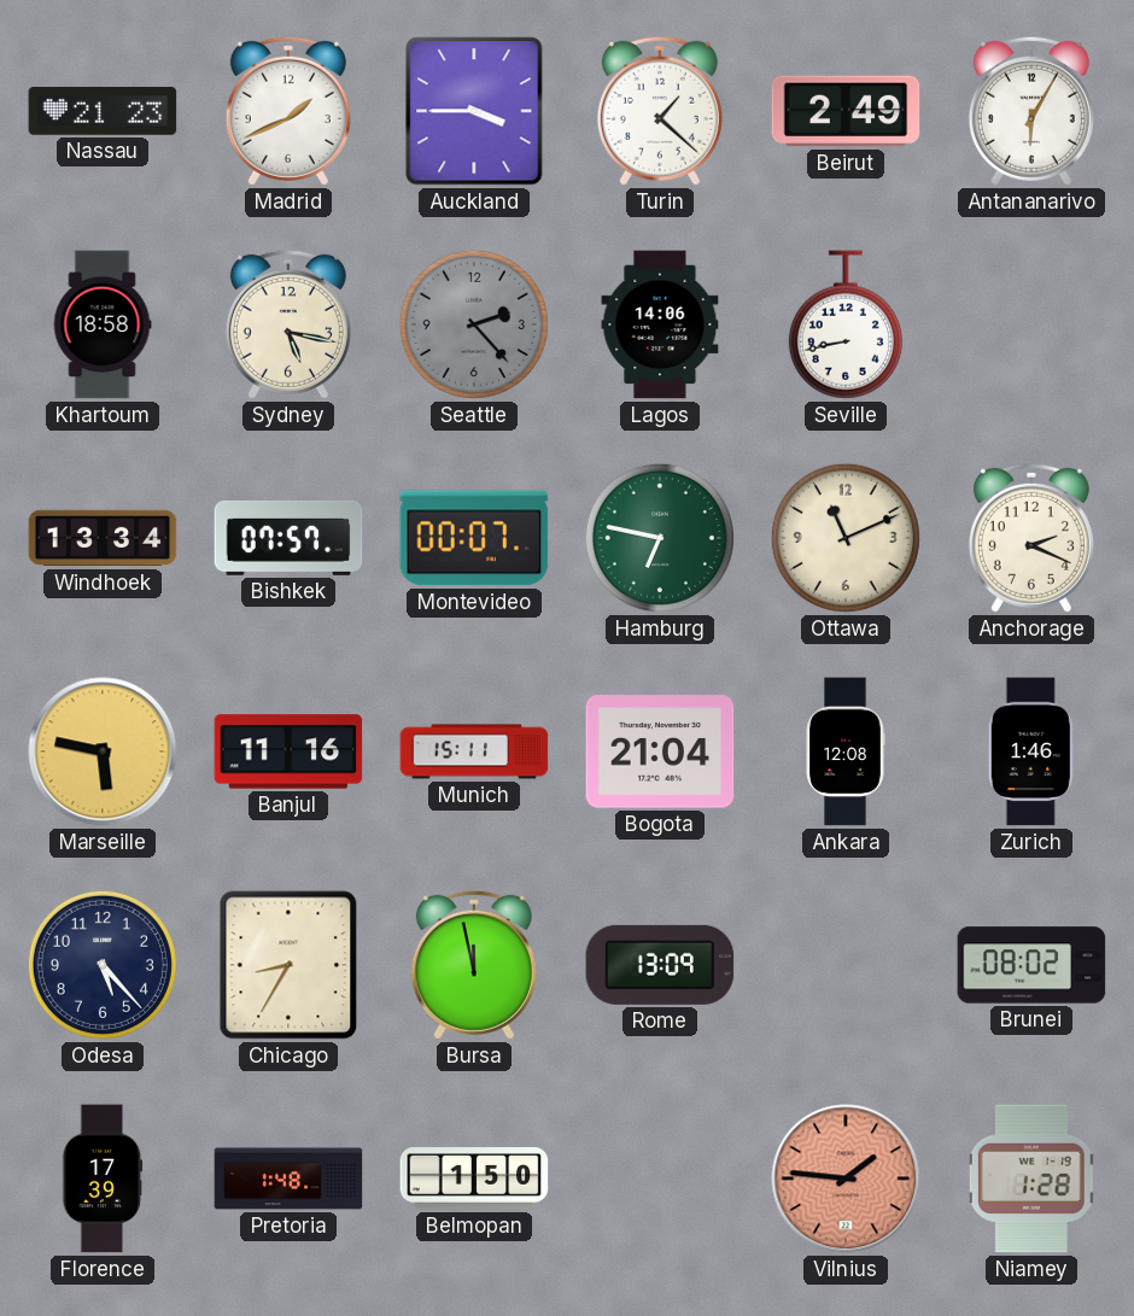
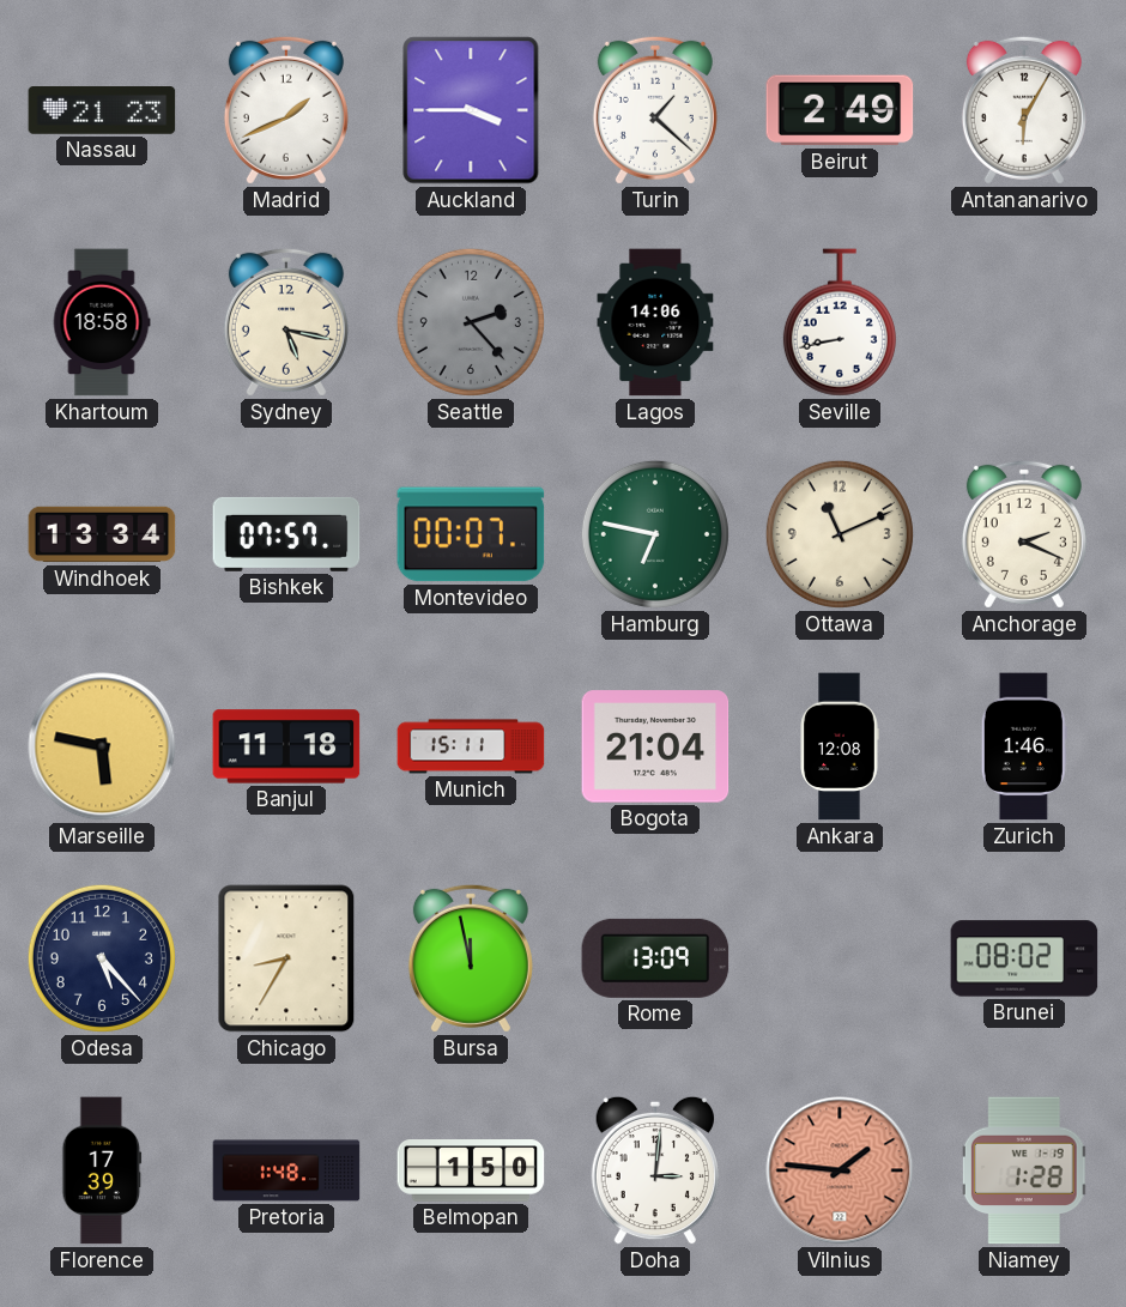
Banjul: 11:16 -> 11:18 (286, 746)
Doha: none -> 3:01 (655, 1170)
